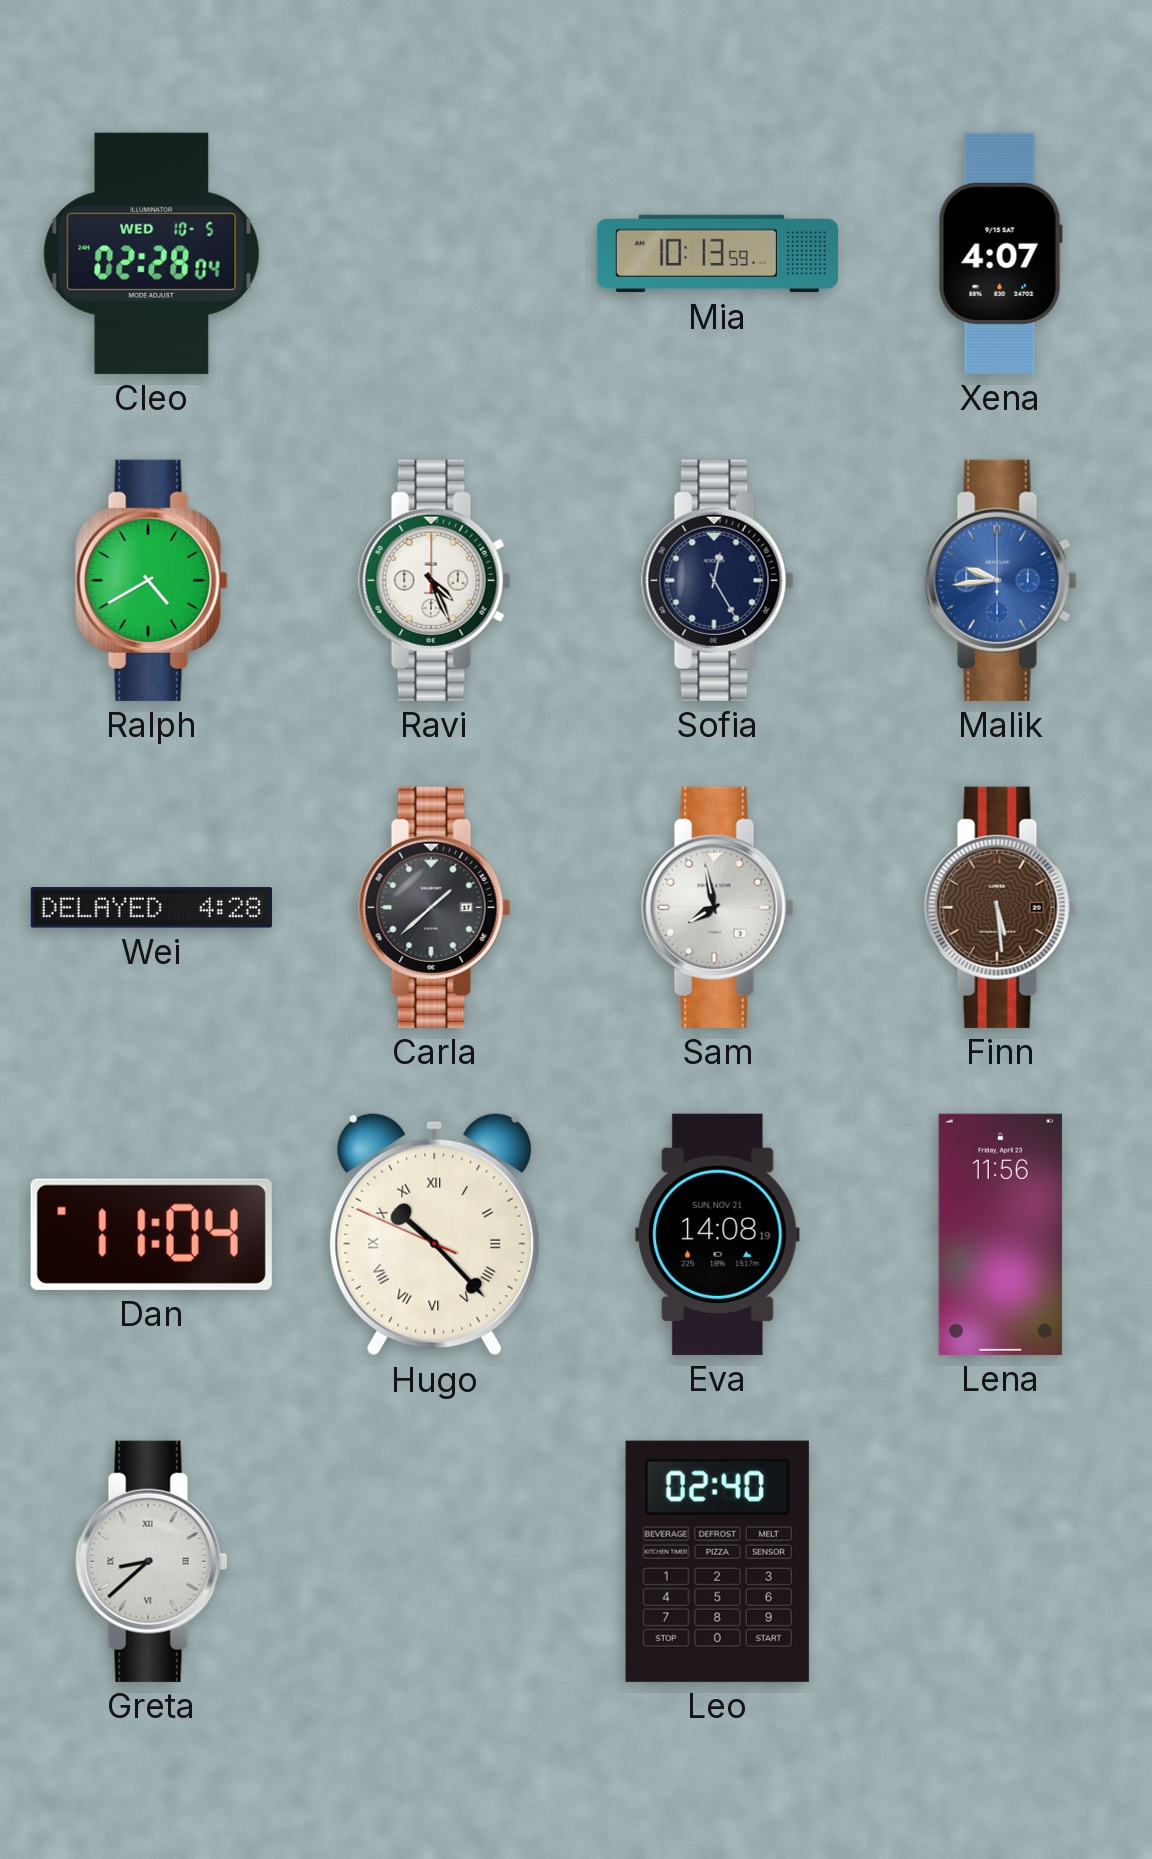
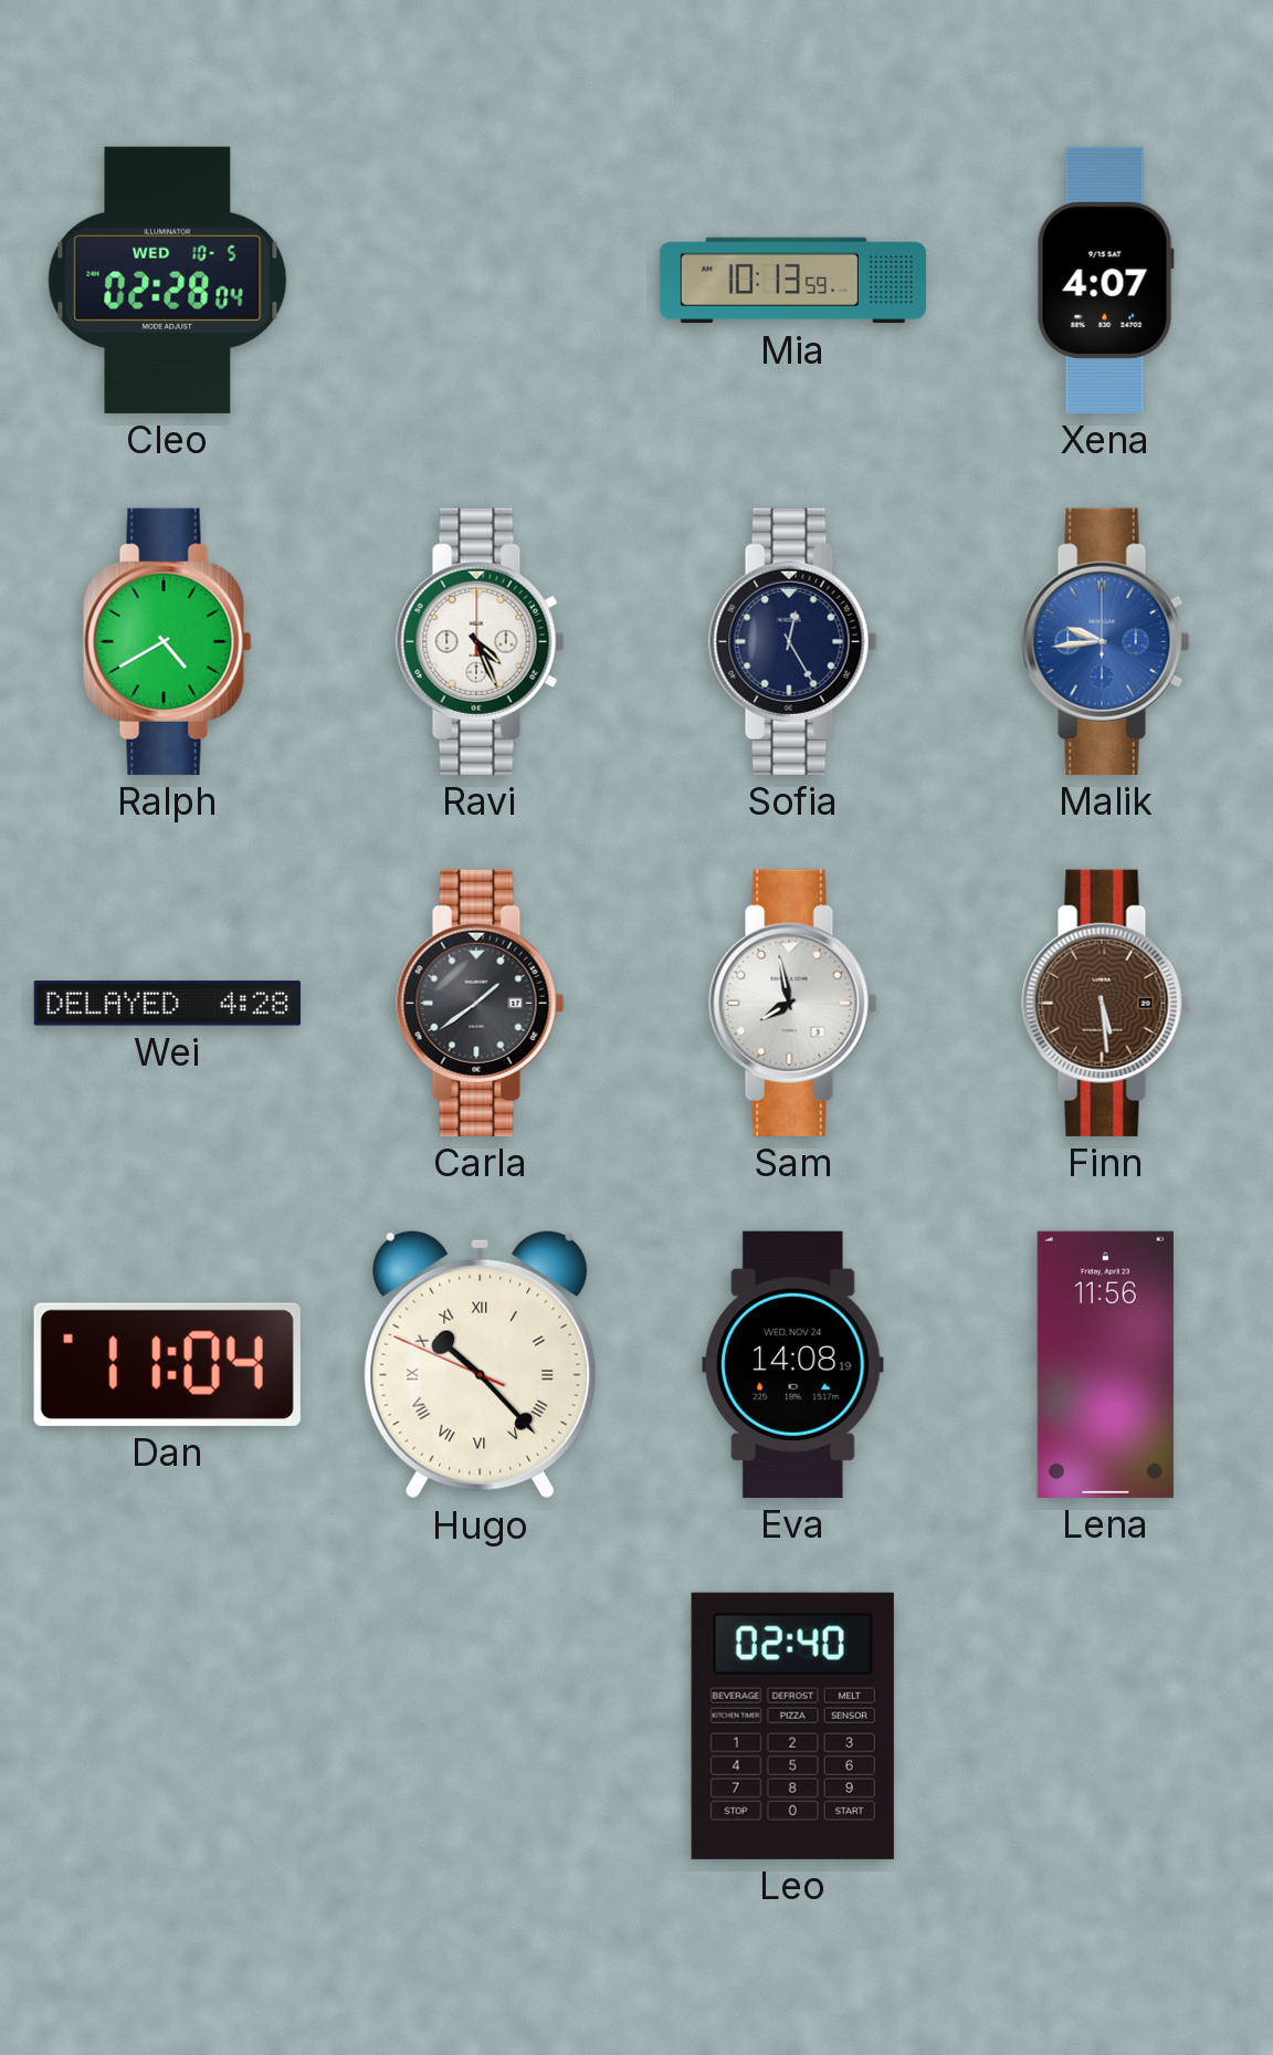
Carla: 1:38 -> 1:39 (481, 1003)
Eva date: SUN, NOV 21 -> WED, NOV 24 (793, 1364)
Greta: 8:38 -> none (152, 1561)
